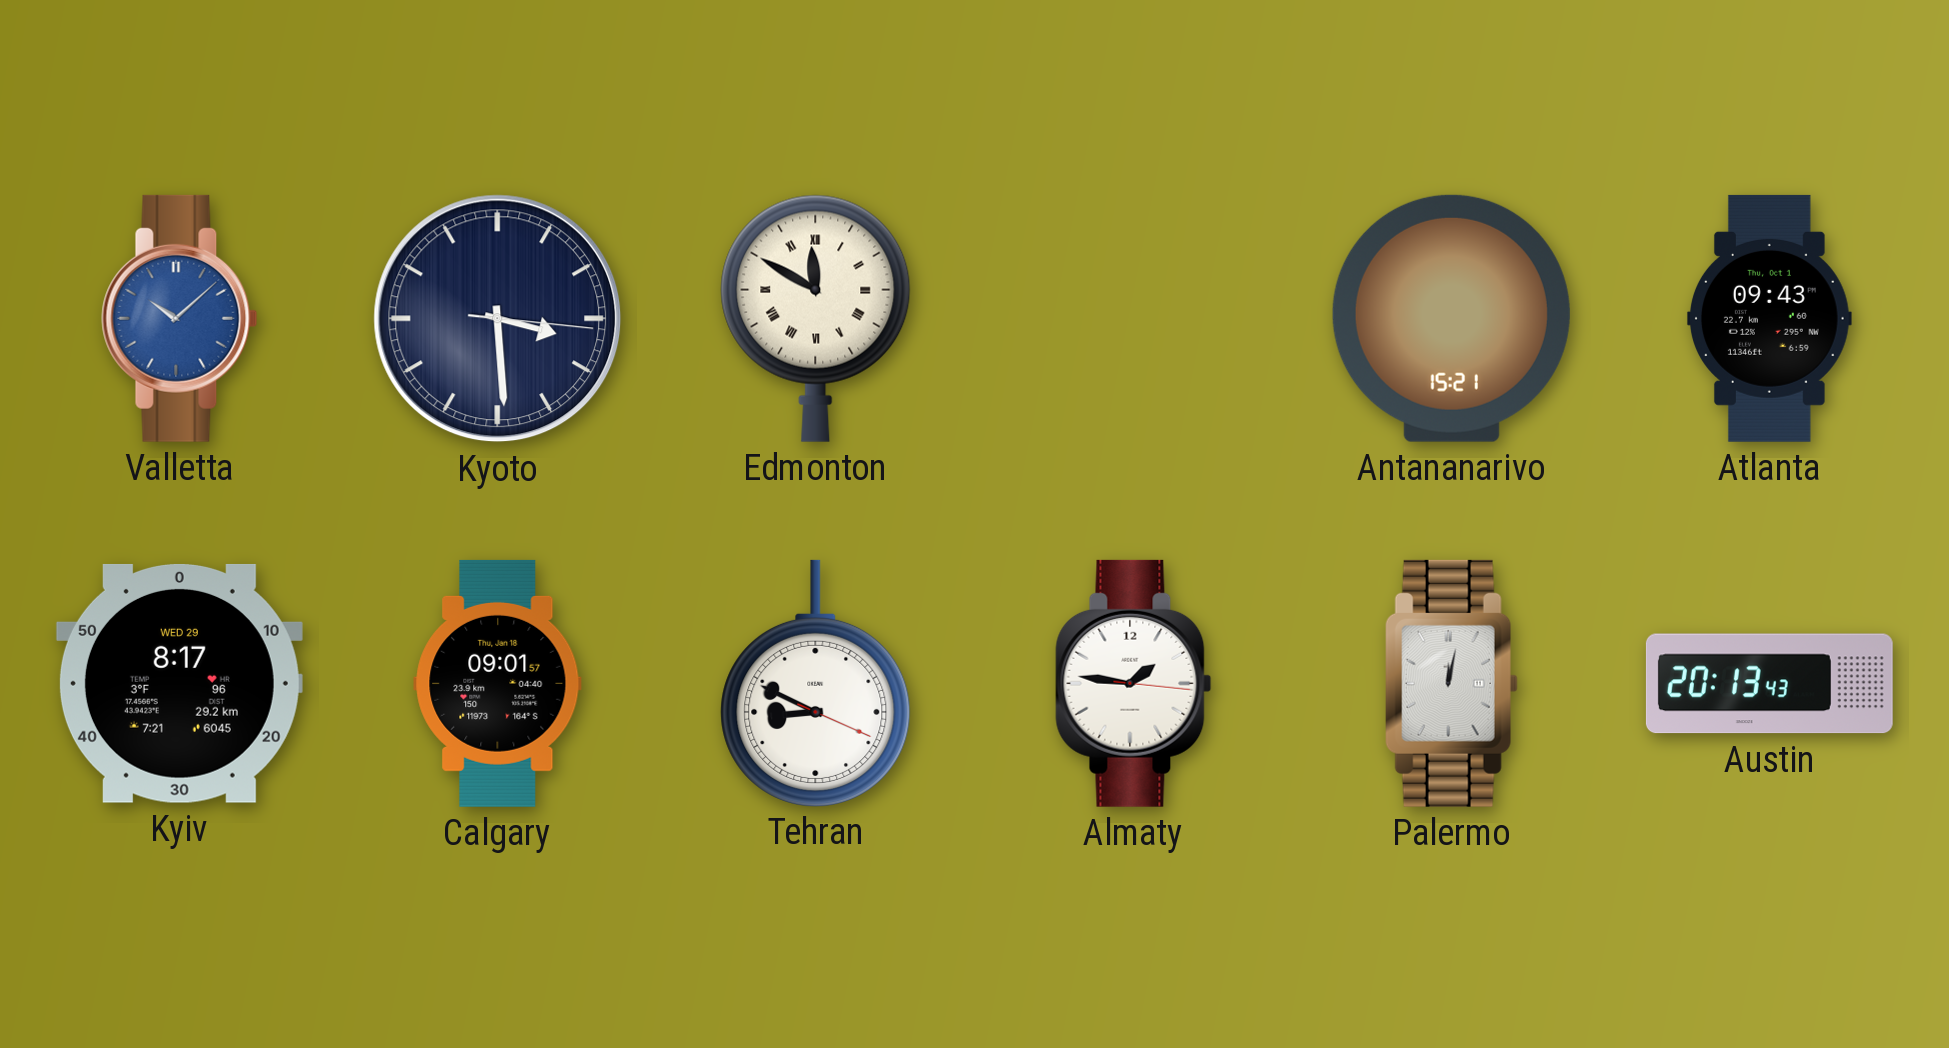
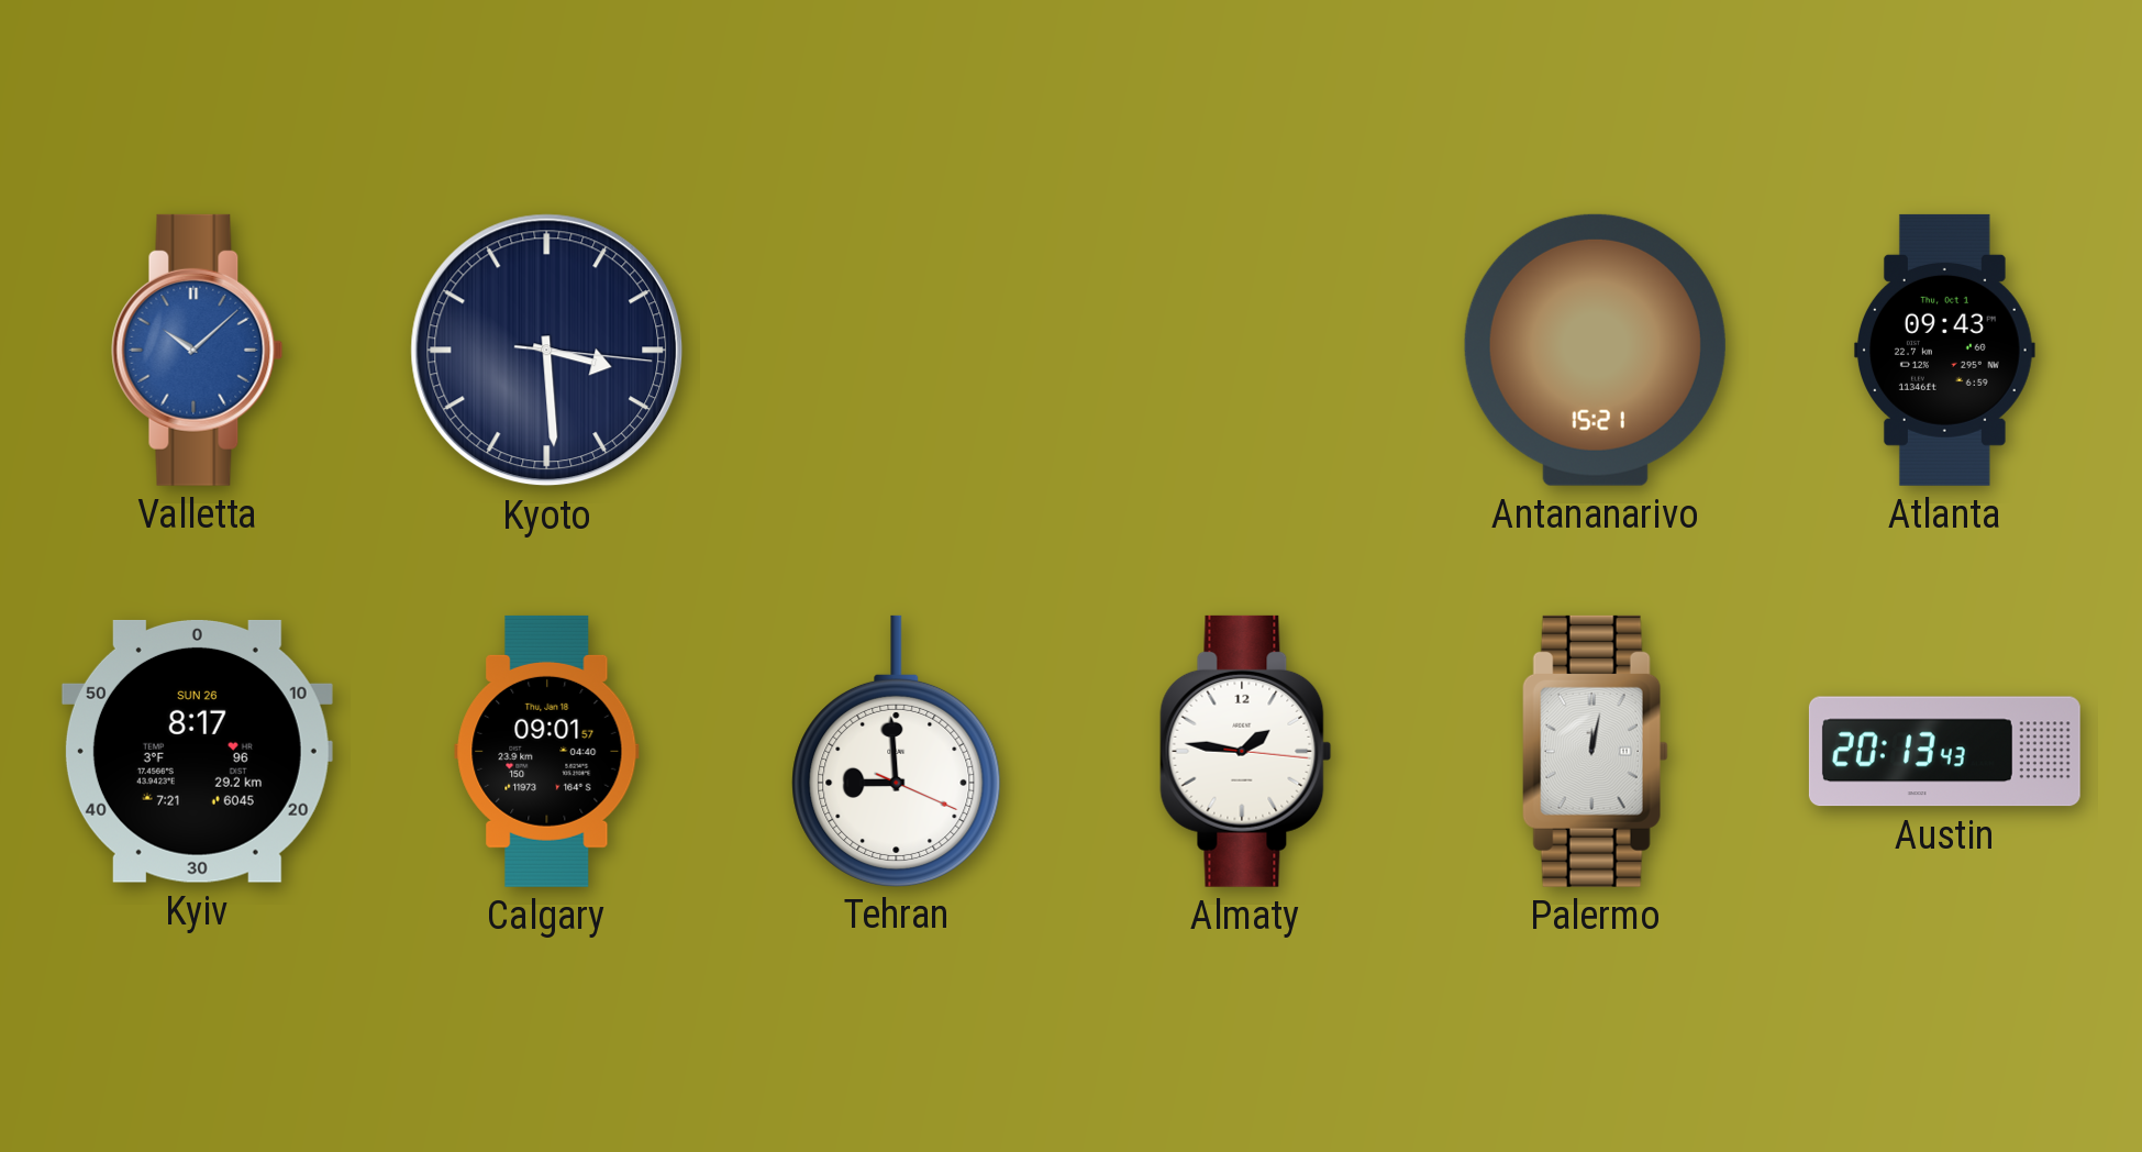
Edmonton: 11:50 -> none (816, 318)
Kyiv date: WED 29 -> SUN 26 (197, 751)
Tehran: 8:49 -> 8:59 (897, 751)
